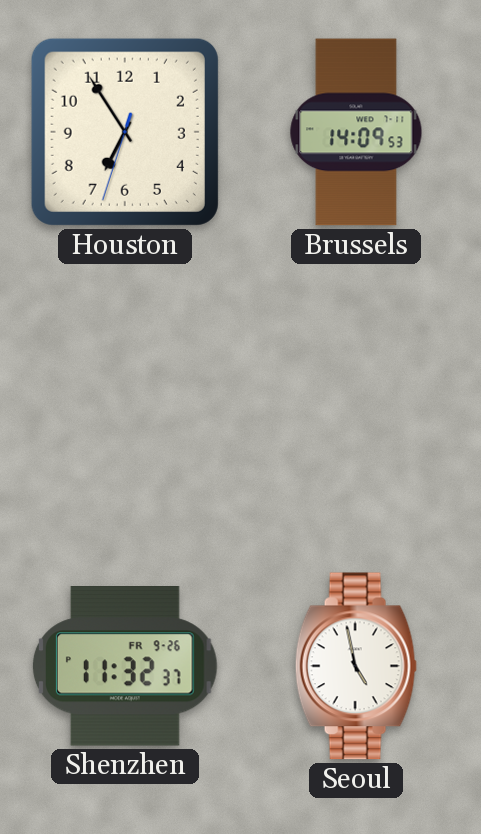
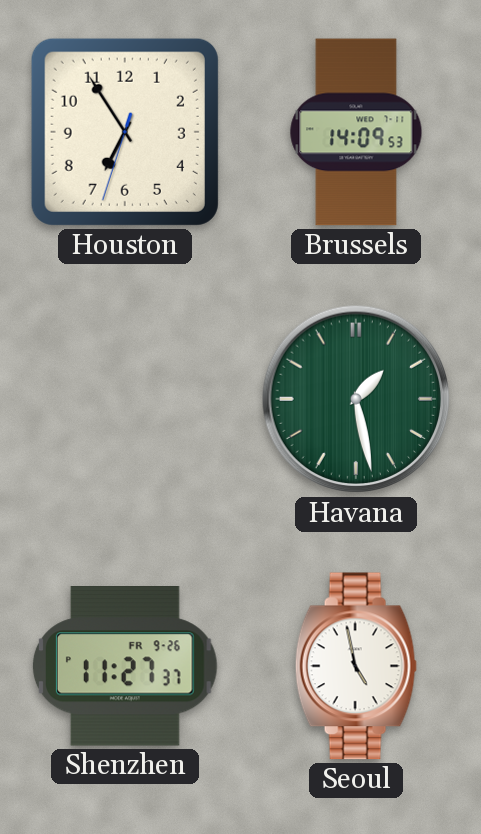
Havana: none -> 1:28 (356, 399)
Shenzhen: 11:32 -> 11:27 (125, 667)
